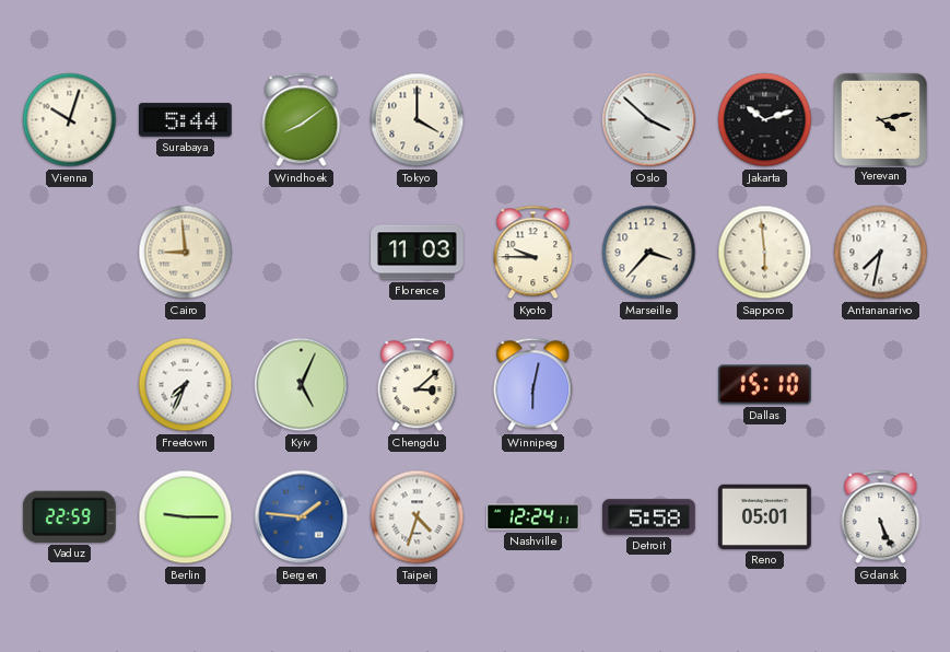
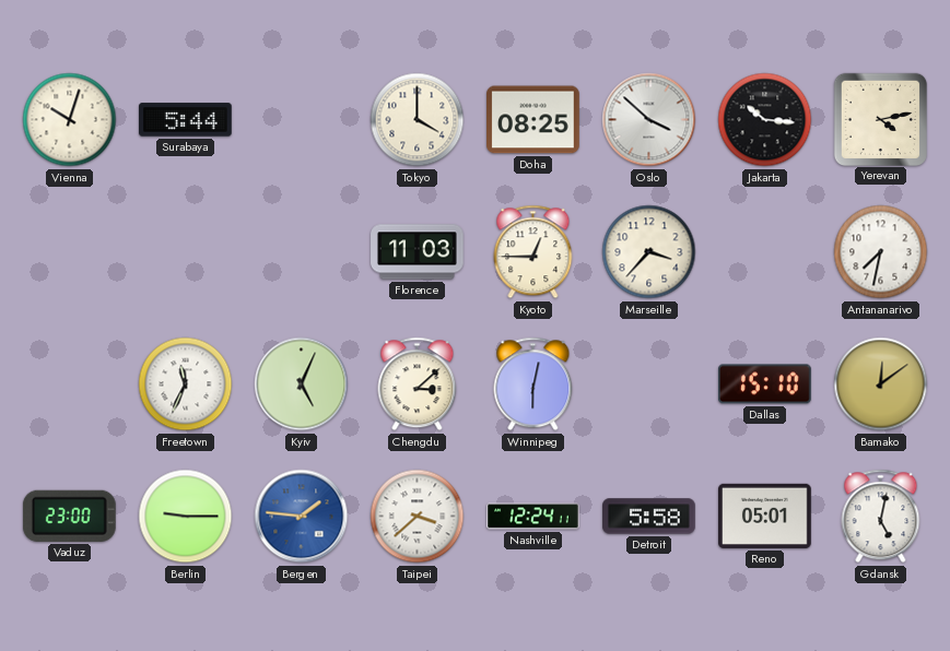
Windhoek: 8:09 -> none (302, 120)
Doha: none -> 08:25 (533, 120)
Jakarta: 10:12 -> 10:16 (765, 120)
Cairo: 8:59 -> none (186, 253)
Kyoto: 9:45 -> 12:45 (533, 252)
Sapporo: 5:59 -> none (765, 253)
Freetown: 7:34 -> 11:34 (186, 384)
Bamako: none -> 12:09 (881, 384)
Vaduz: 22:59 -> 23:00 (69, 516)
Taipei: 4:33 -> 3:38 (418, 517)
Gdansk: 5:26 -> 5:02 (881, 517)
